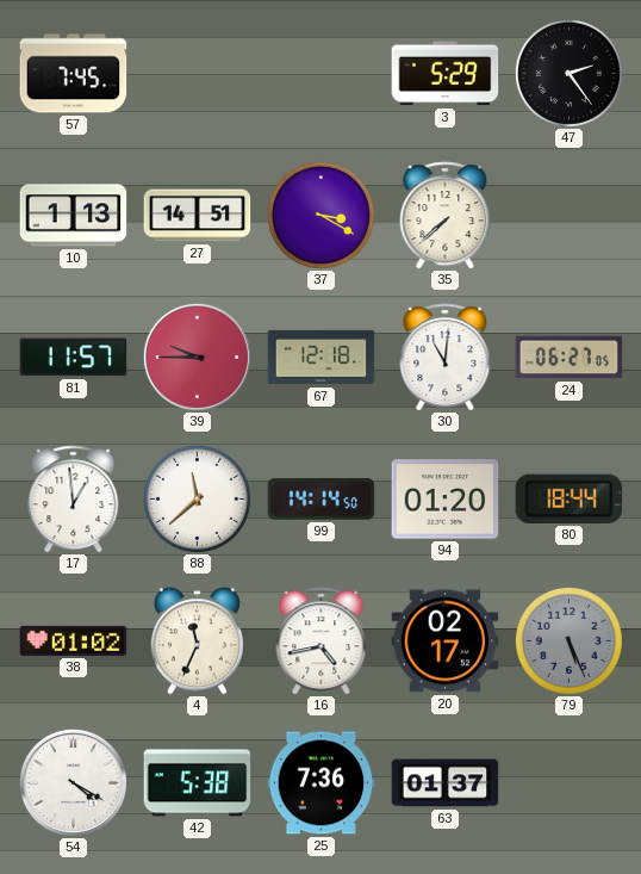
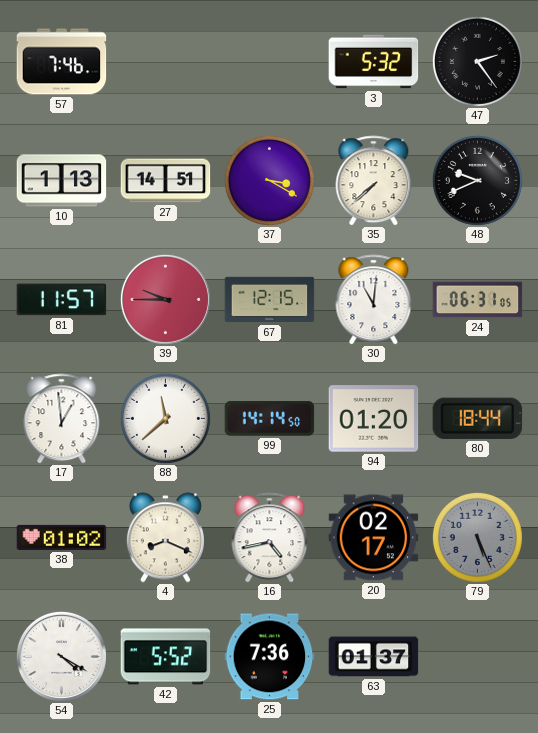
57: 7:45 -> 7:46 (62, 62)
3: 5:29 -> 5:32 (374, 62)
48: none -> 9:41 (477, 180)
67: 12:18 -> 12:15 (270, 300)
24: 06:27 -> 06:31 (478, 300)
4: 11:34 -> 8:19 (165, 538)
42: 5:38 -> 5:52 (166, 657)
